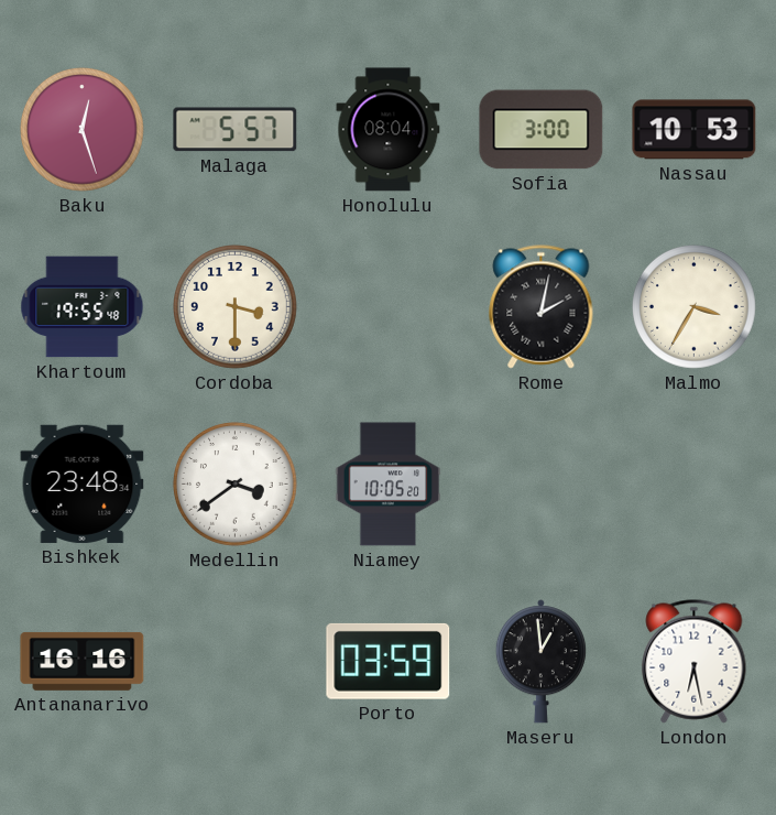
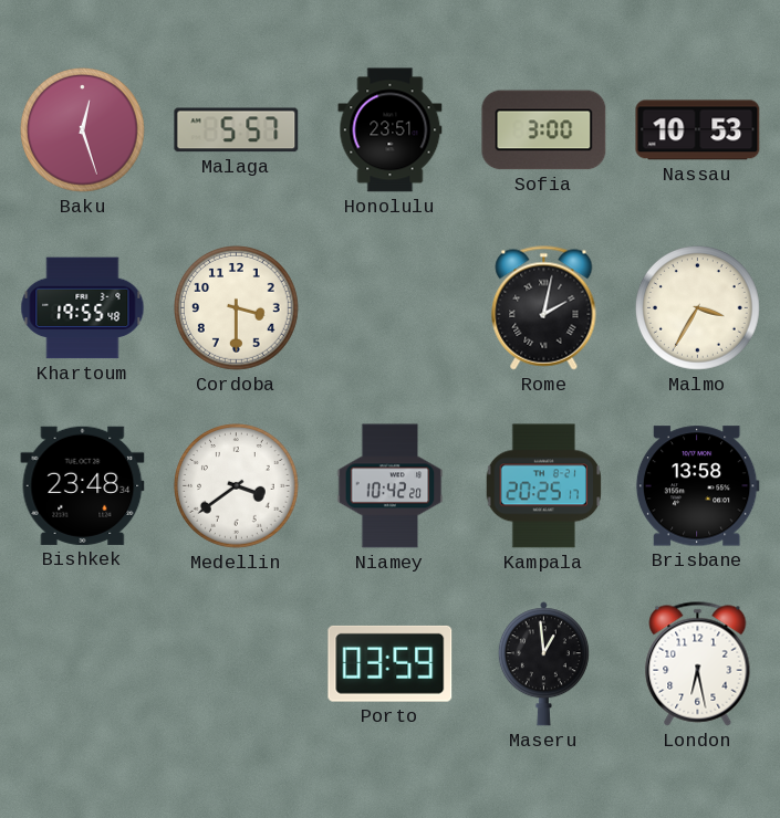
Honolulu: 08:04 -> 23:51 (391, 130)
Niamey: 10:05 -> 10:42 (391, 486)
Kampala: none -> 20:25 (544, 486)
Brisbane: none -> 13:58 (697, 486)
Antananarivo: 16:16 -> none (83, 661)
